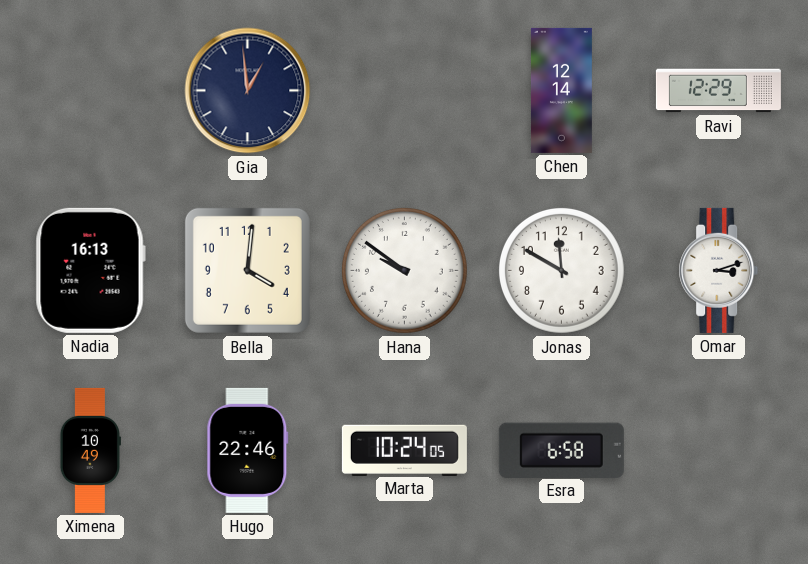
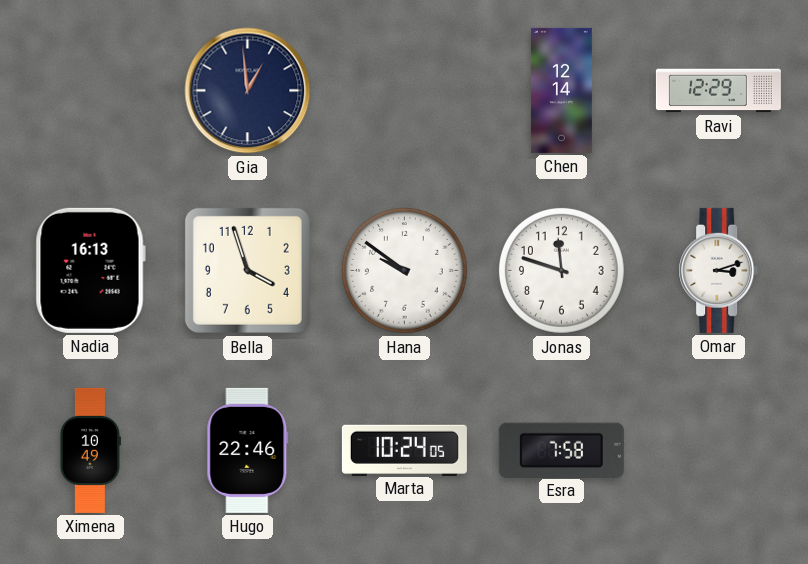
Bella: 4:01 -> 3:57 (247, 270)
Jonas: 11:50 -> 11:48 (562, 271)
Esra: 6:58 -> 7:58 (561, 450)
